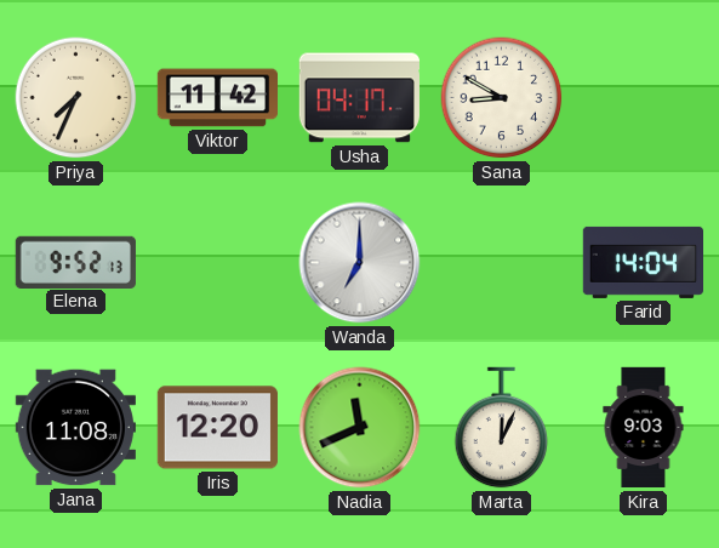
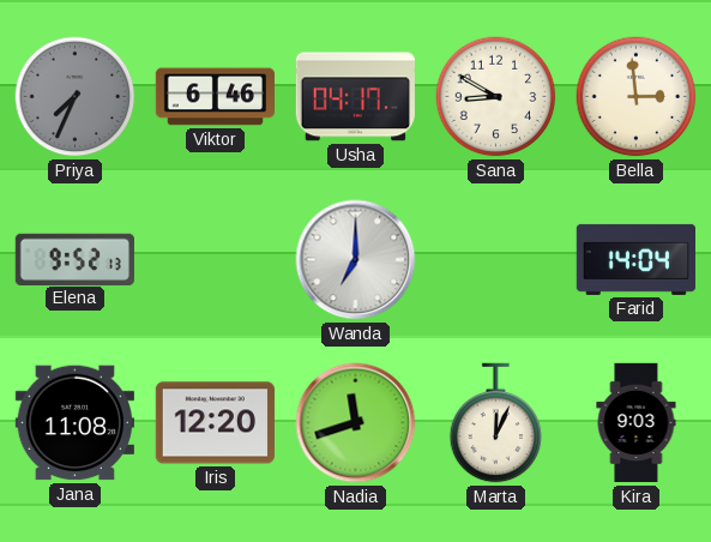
Priya dial: cream -> grey (76, 97)
Viktor: 11:42 -> 6:46 (215, 97)
Bella: none -> 2:59 (637, 97)
Nadia: 11:41 -> 11:42 (356, 423)
